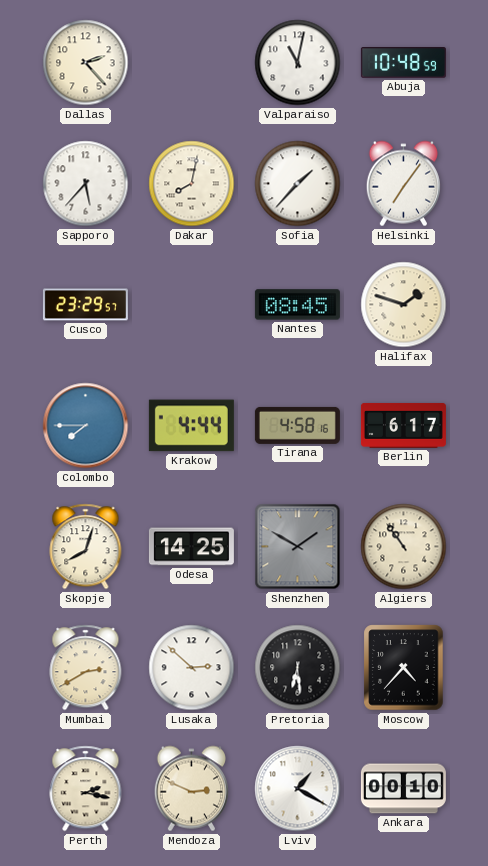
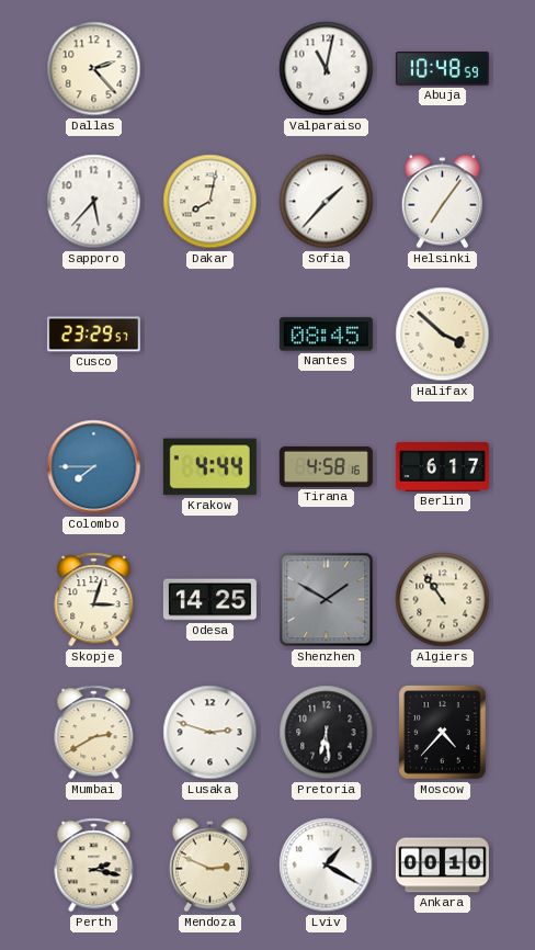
Halifax: 1:48 -> 3:52 (443, 335)
Skopje: 8:03 -> 3:03 (94, 600)
Lusaka: 2:52 -> 2:48 (210, 733)
